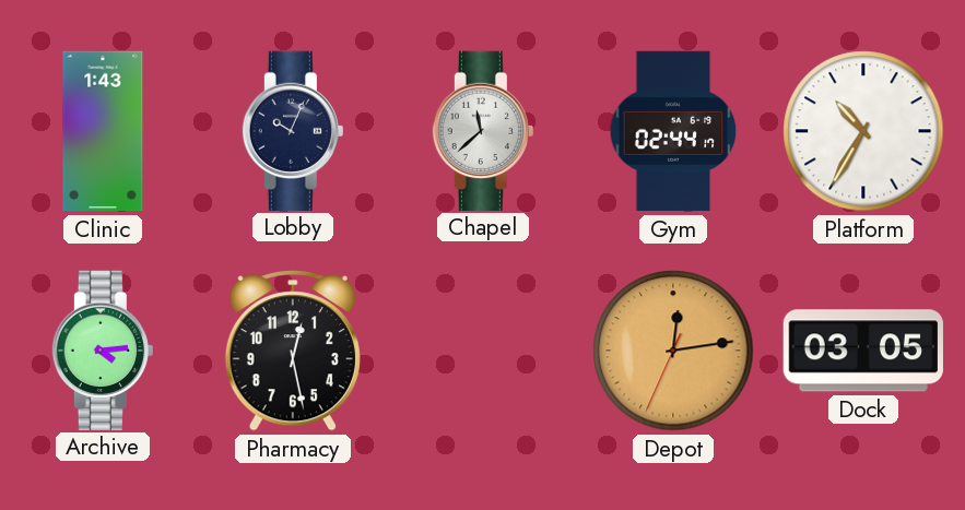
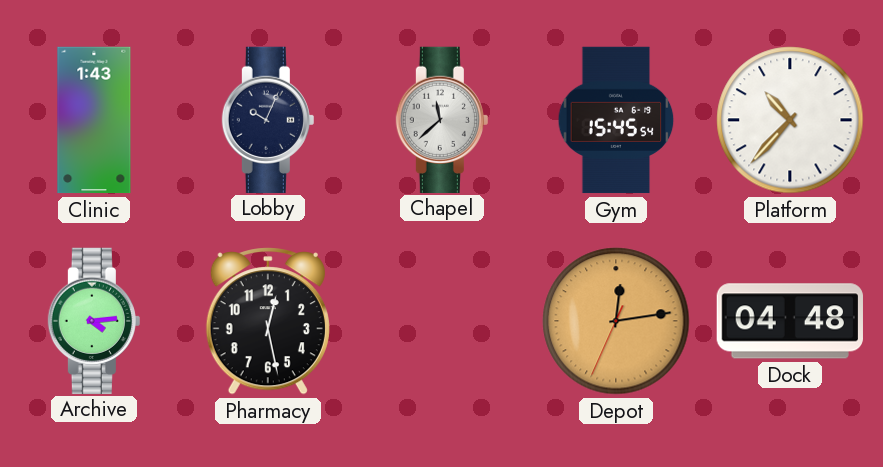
Gym: 02:44 -> 15:45 (616, 120)
Platform: 10:35 -> 10:37 (790, 120)
Dock: 03:05 -> 04:48 (790, 321)
